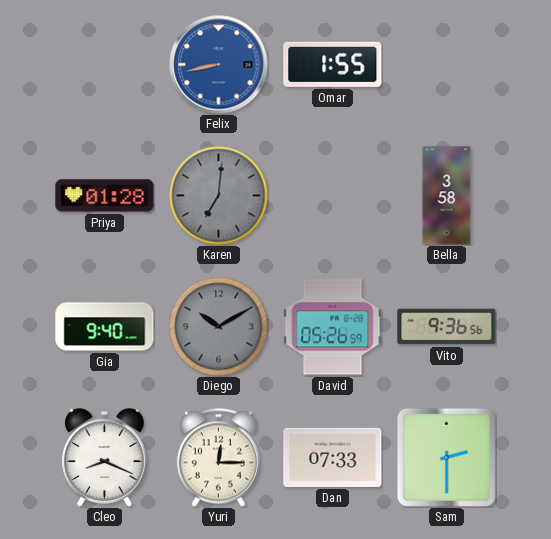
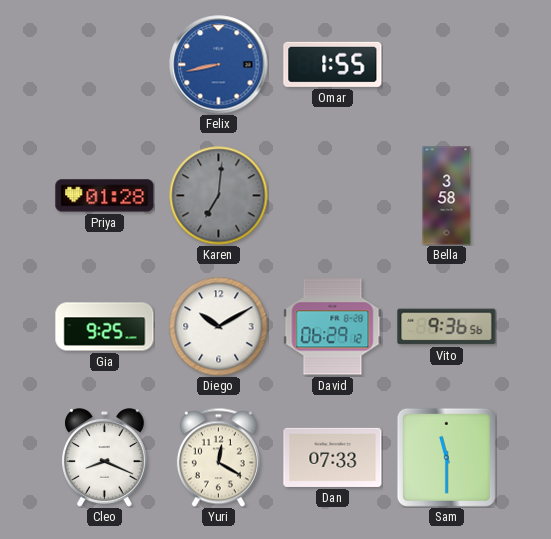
Gia: 9:40 -> 9:25 (105, 327)
Diego dial: grey -> white (219, 327)
David: 05:26 -> 06:29 (333, 327)
Yuri: 12:15 -> 12:20 (218, 457)
Sam: 2:30 -> 11:30 (446, 457)
